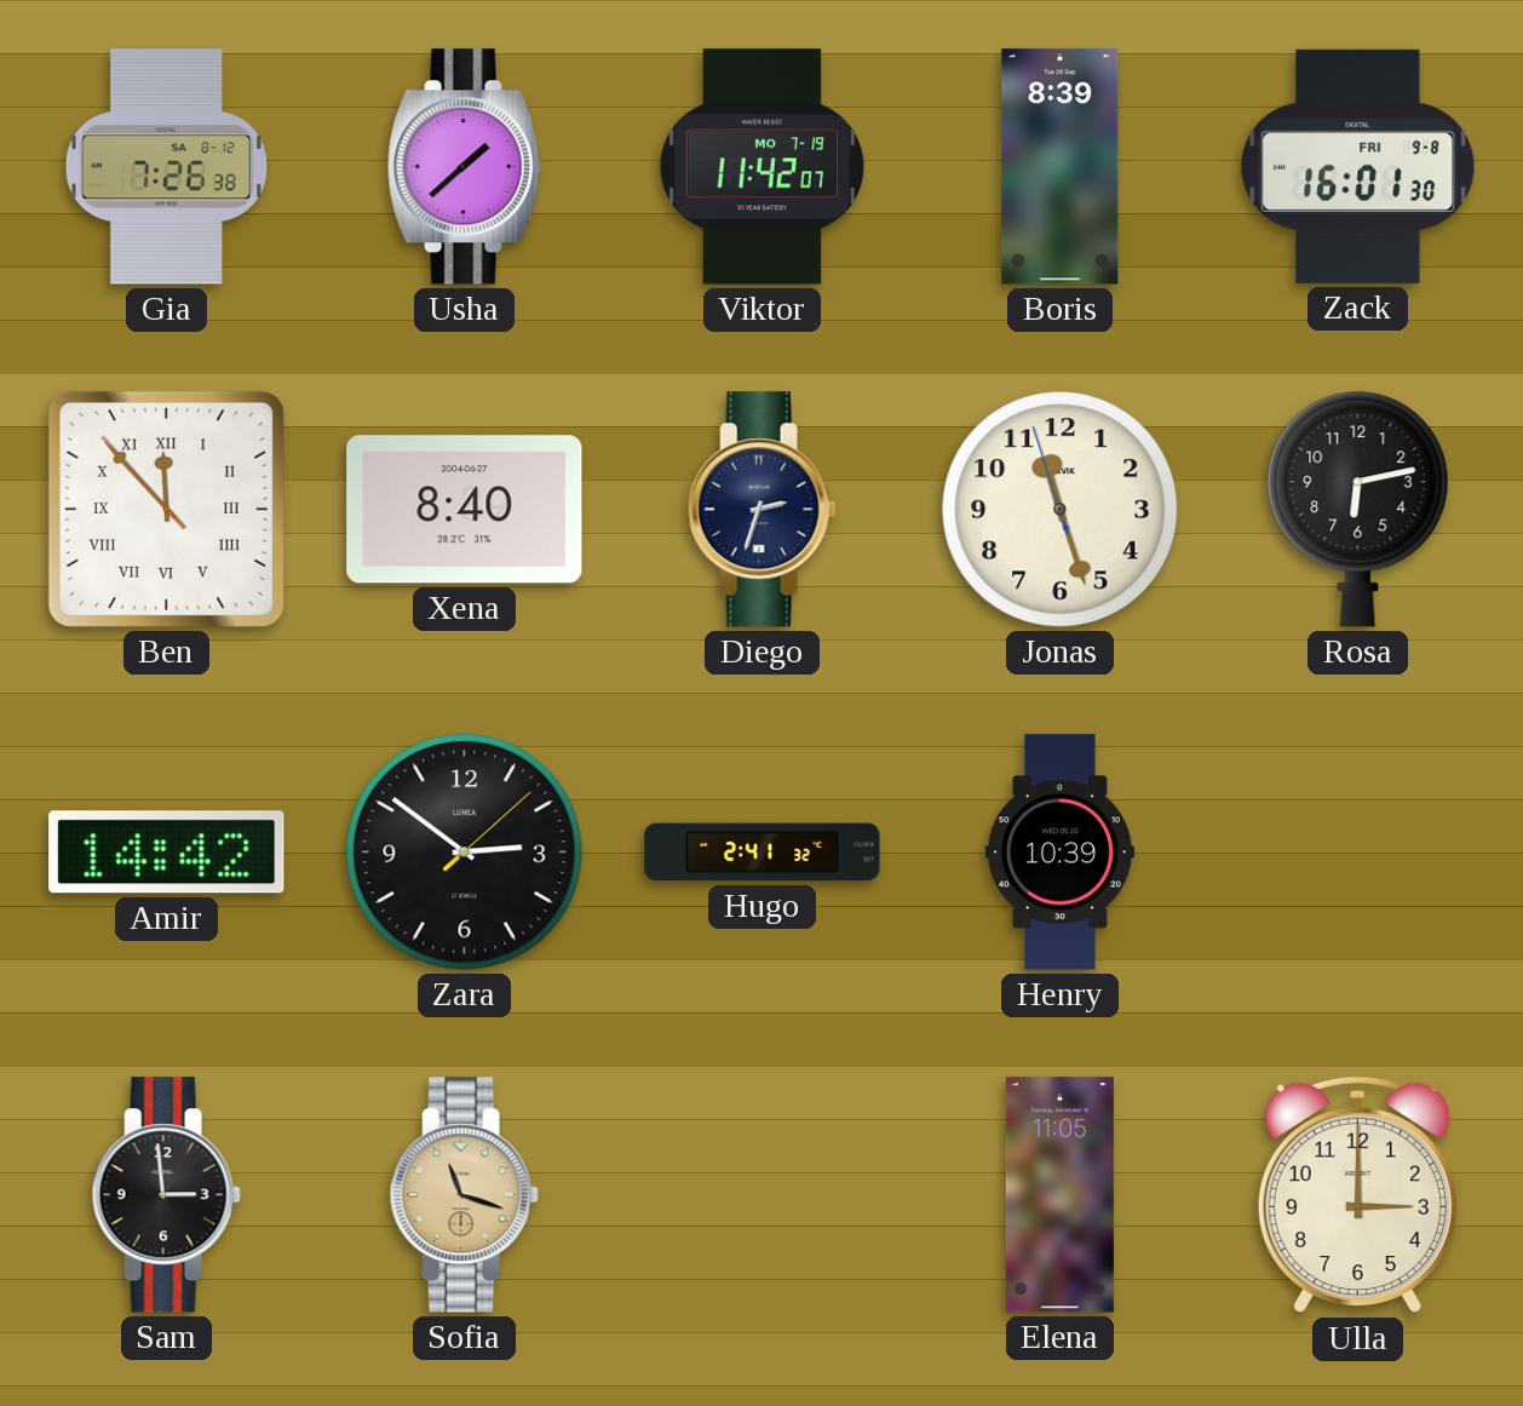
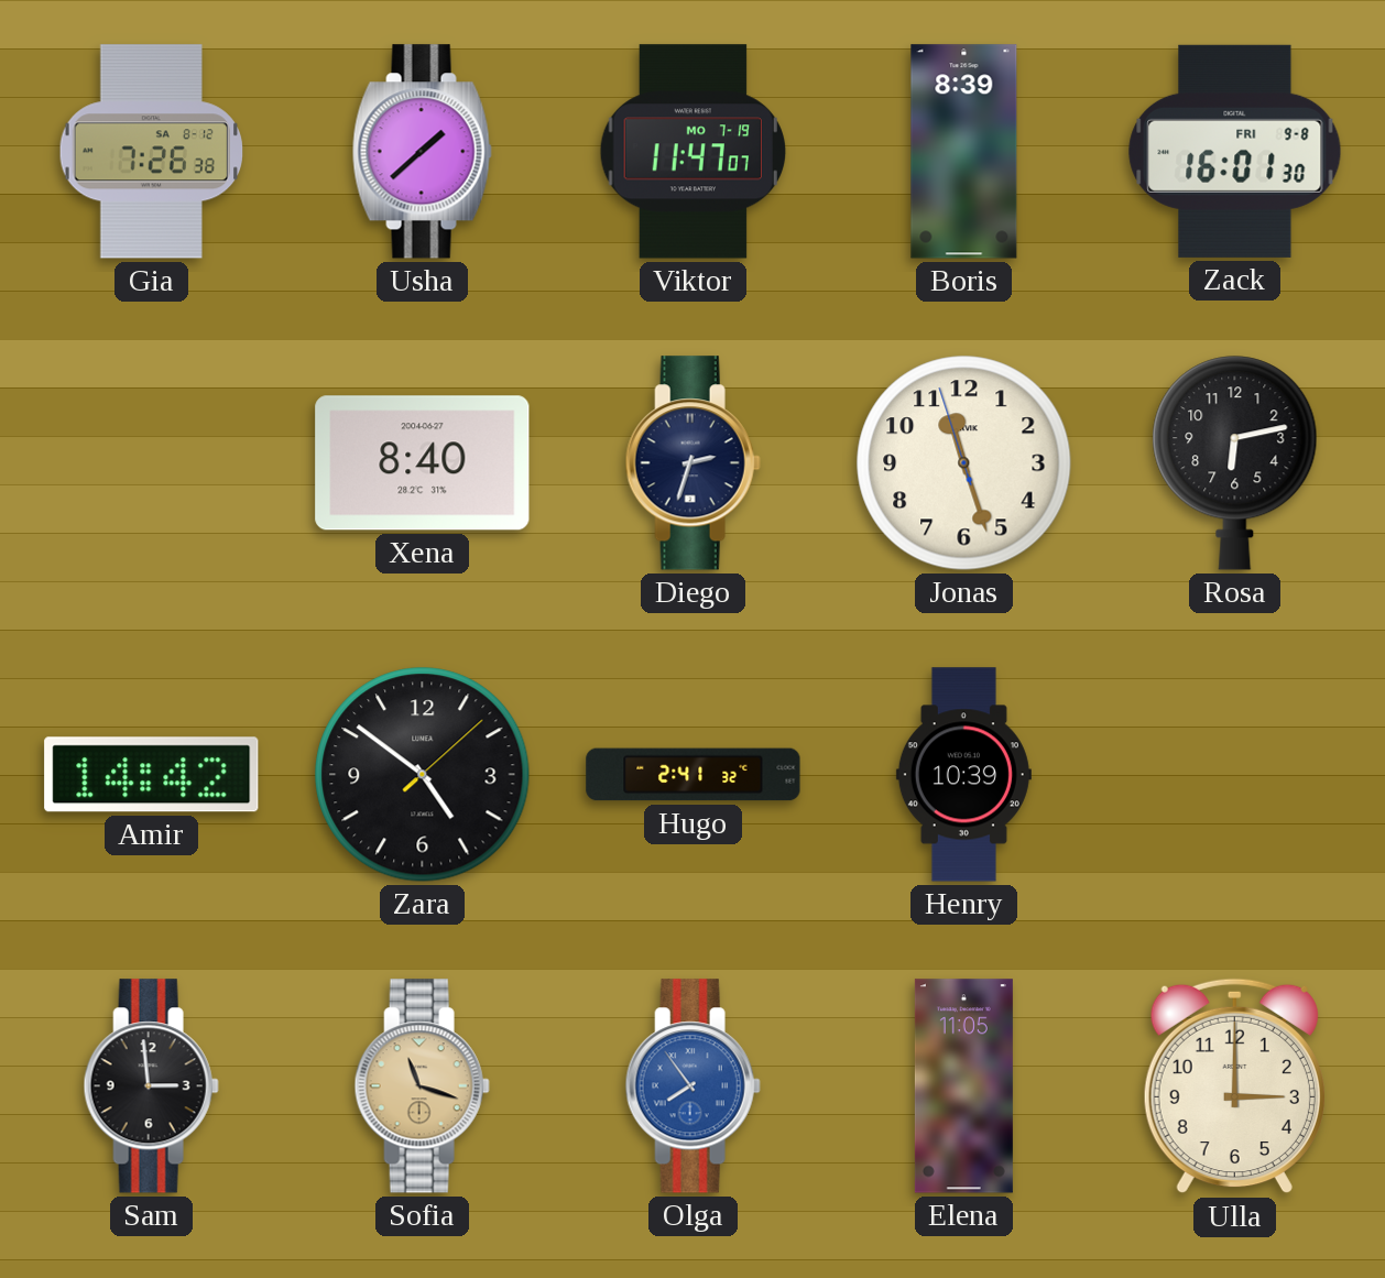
Viktor: 11:42 -> 11:47 (692, 152)
Ben: 11:52 -> none (166, 509)
Zara: 2:51 -> 4:51 (423, 775)
Olga: none -> 7:54 (692, 1086)
